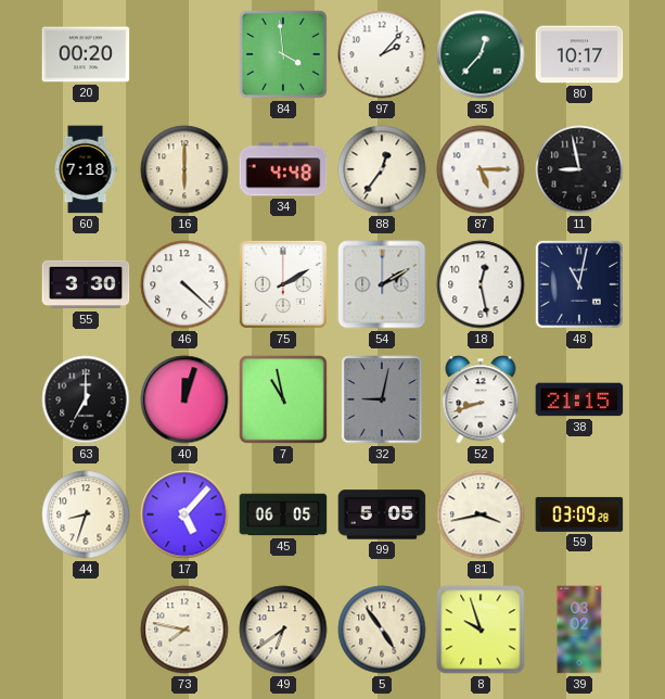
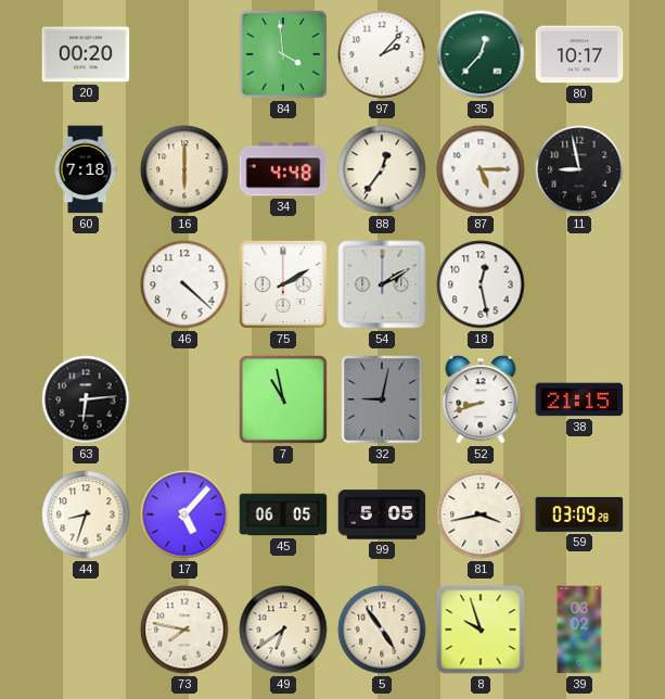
55: 3:30 -> none (86, 284)
48: 11:02 -> none (579, 284)
63: 7:00 -> 6:14 (86, 399)
40: 12:03 -> none (184, 399)
